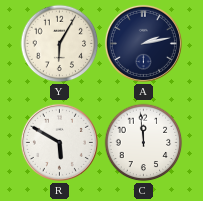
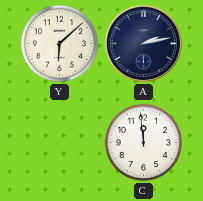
Y: 6:05 -> 6:08 (60, 44)
R: 5:50 -> none (59, 142)
